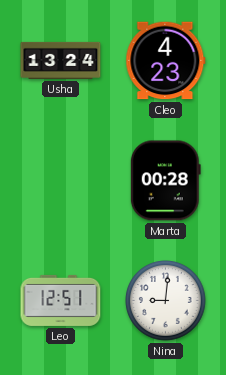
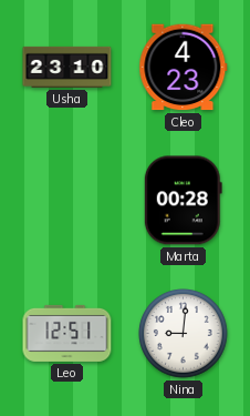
Usha: 13:24 -> 23:10 (67, 67)
